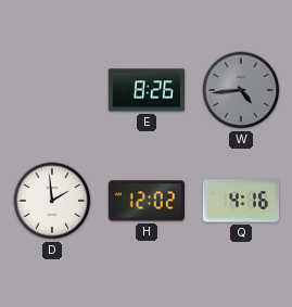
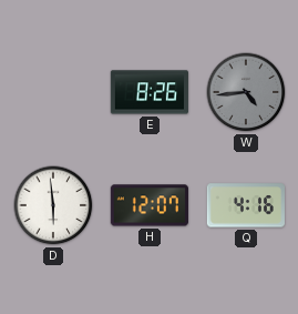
D: 1:59 -> 5:59 (53, 205)
H: 12:02 -> 12:07 (150, 205)
